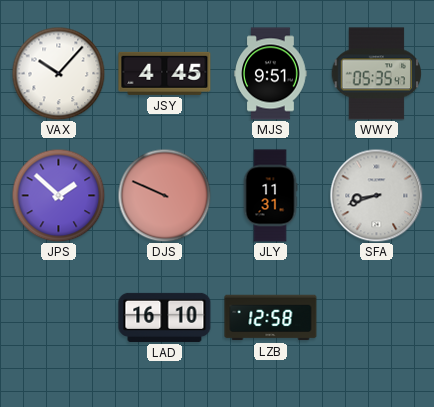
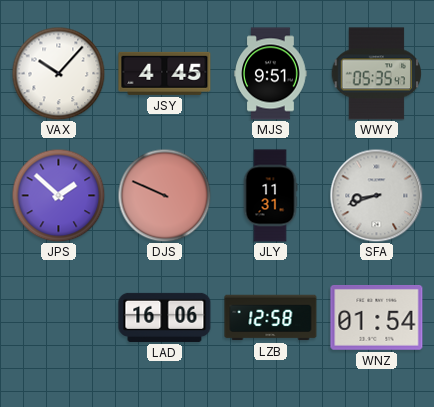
LAD: 16:10 -> 16:06 (165, 317)
WNZ: none -> 01:54 (377, 318)
